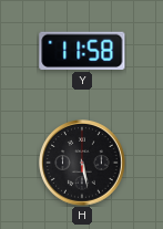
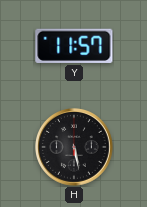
Y: 11:58 -> 11:57 (74, 46)
